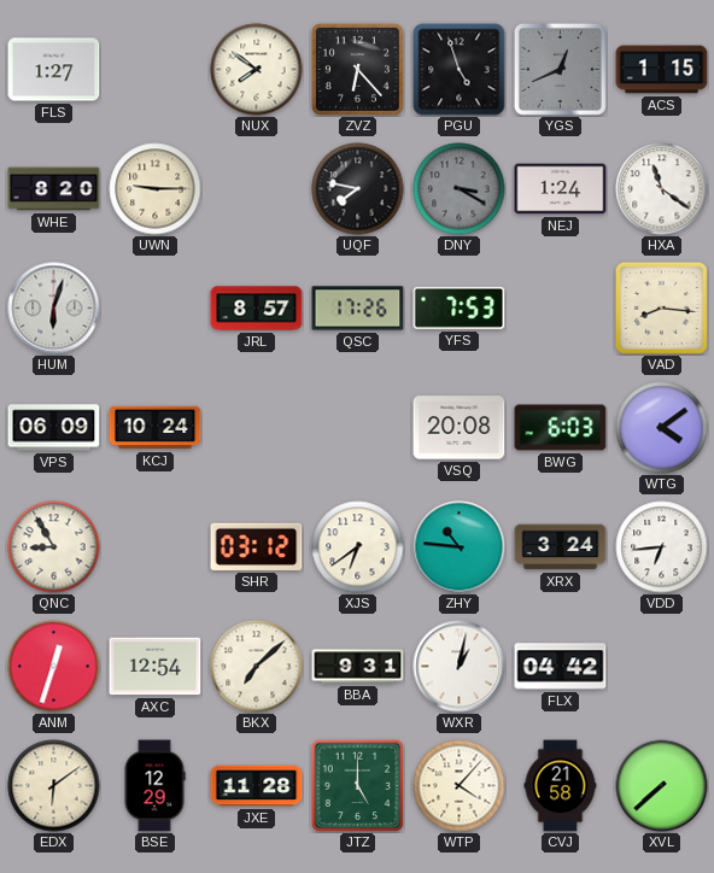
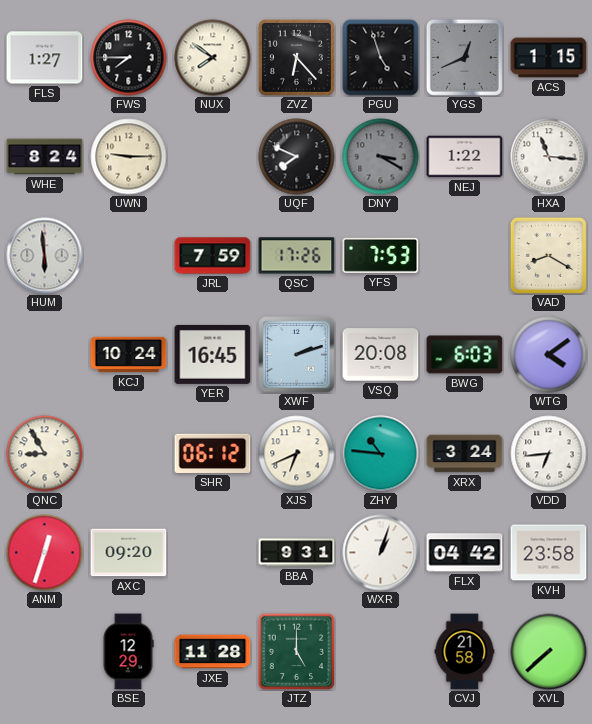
FWS: none -> 7:45 (129, 58)
WHE: 8:20 -> 8:24 (45, 157)
UQF: 7:47 -> 7:49 (297, 157)
NEJ: 1:24 -> 1:22 (465, 157)
HXA: 11:21 -> 11:16 (549, 157)
HUM: 6:03 -> 5:59 (45, 256)
JRL: 8:57 -> 7:59 (213, 256)
VAD: 8:16 -> 8:20 (548, 255)
VPS: 06:09 -> none (54, 428)
YER: none -> 16:45 (213, 354)
XWF: none -> 2:12 (297, 355)
SHR: 03:12 -> 06:12 (213, 453)
XJS: 6:39 -> 6:41 (297, 454)
AXC: 12:54 -> 09:20 (129, 553)
BKX: 7:08 -> none (257, 667)
WXR: 1:02 -> 1:03 (381, 553)
KVH: none -> 23:58 (549, 553)
EDX: 6:09 -> none (54, 786)
WTP: 4:07 -> none (460, 786)
